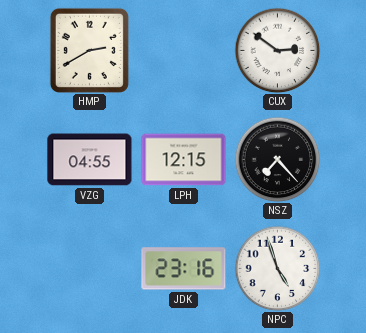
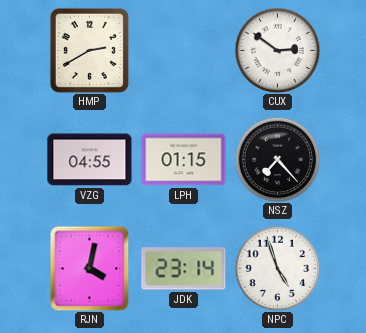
LPH: 12:15 -> 01:15 (184, 160)
RJN: none -> 4:02 (90, 268)
JDK: 23:16 -> 23:14 (184, 269)
